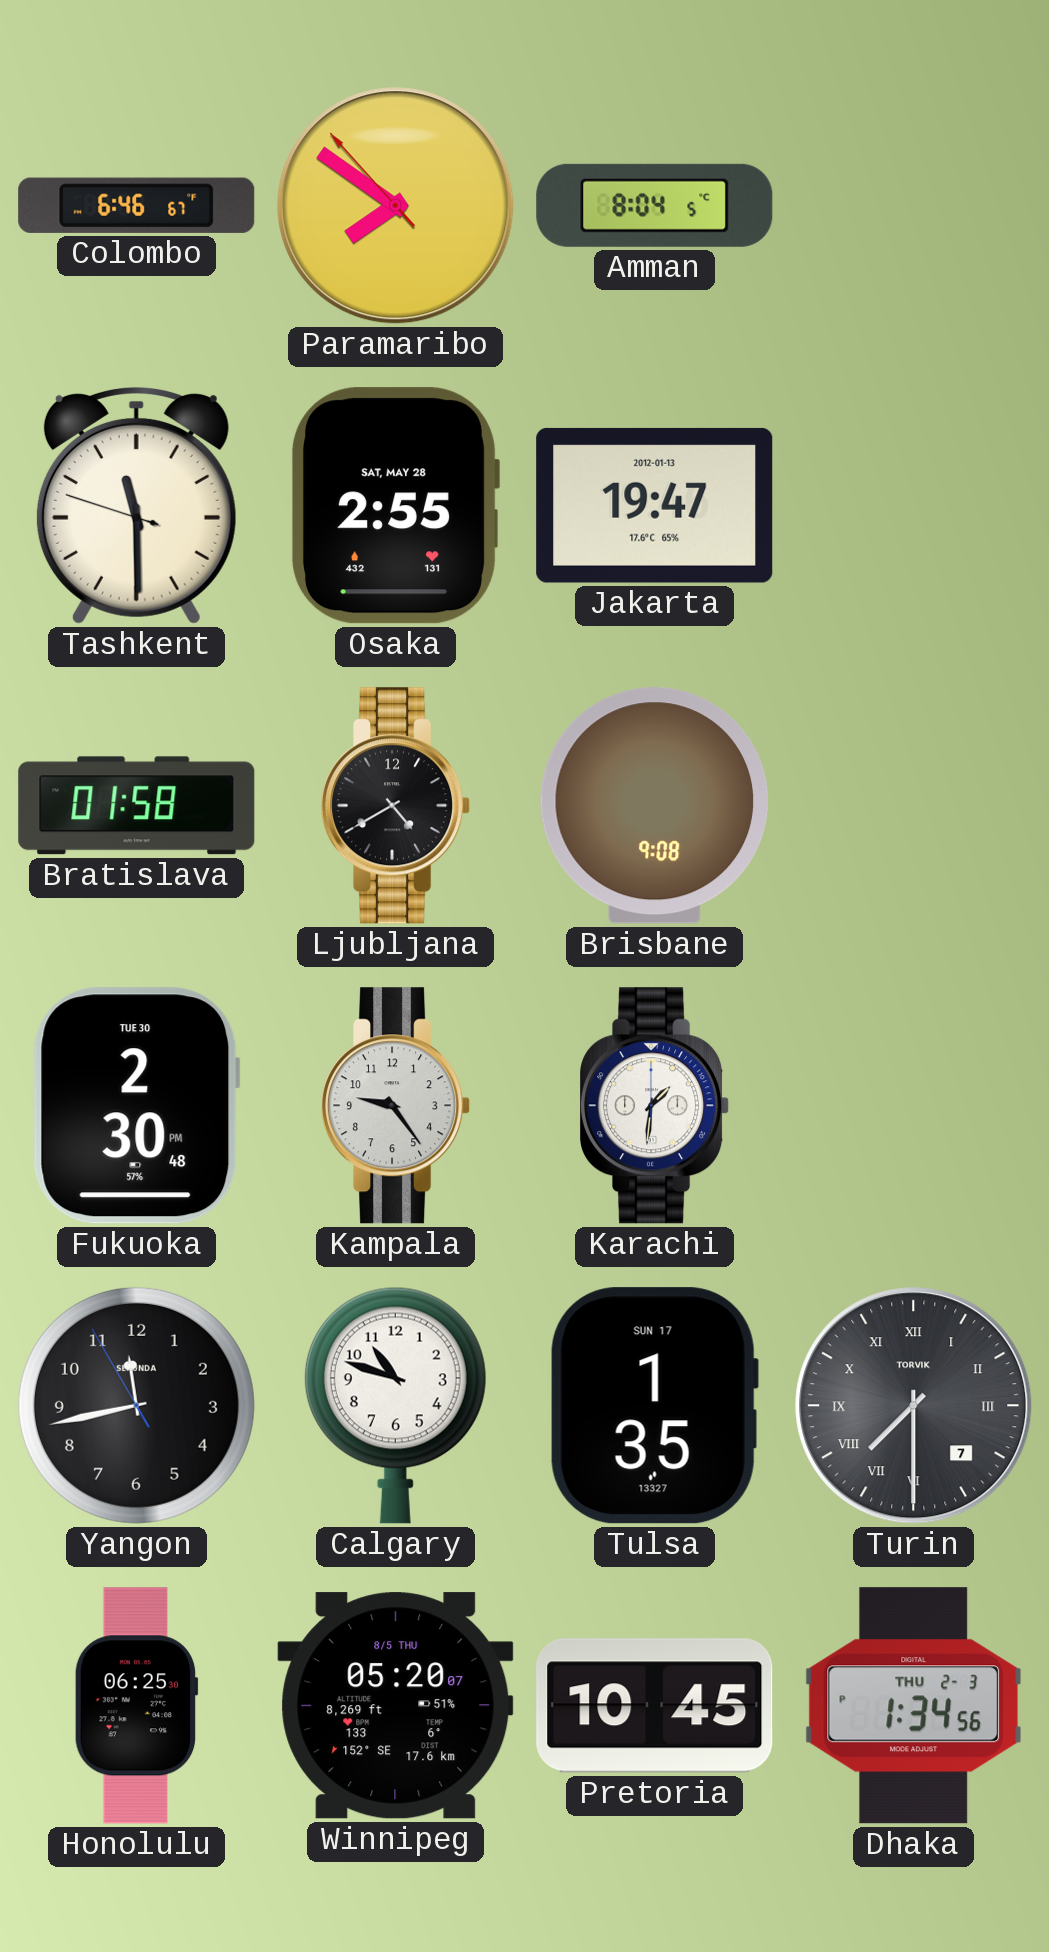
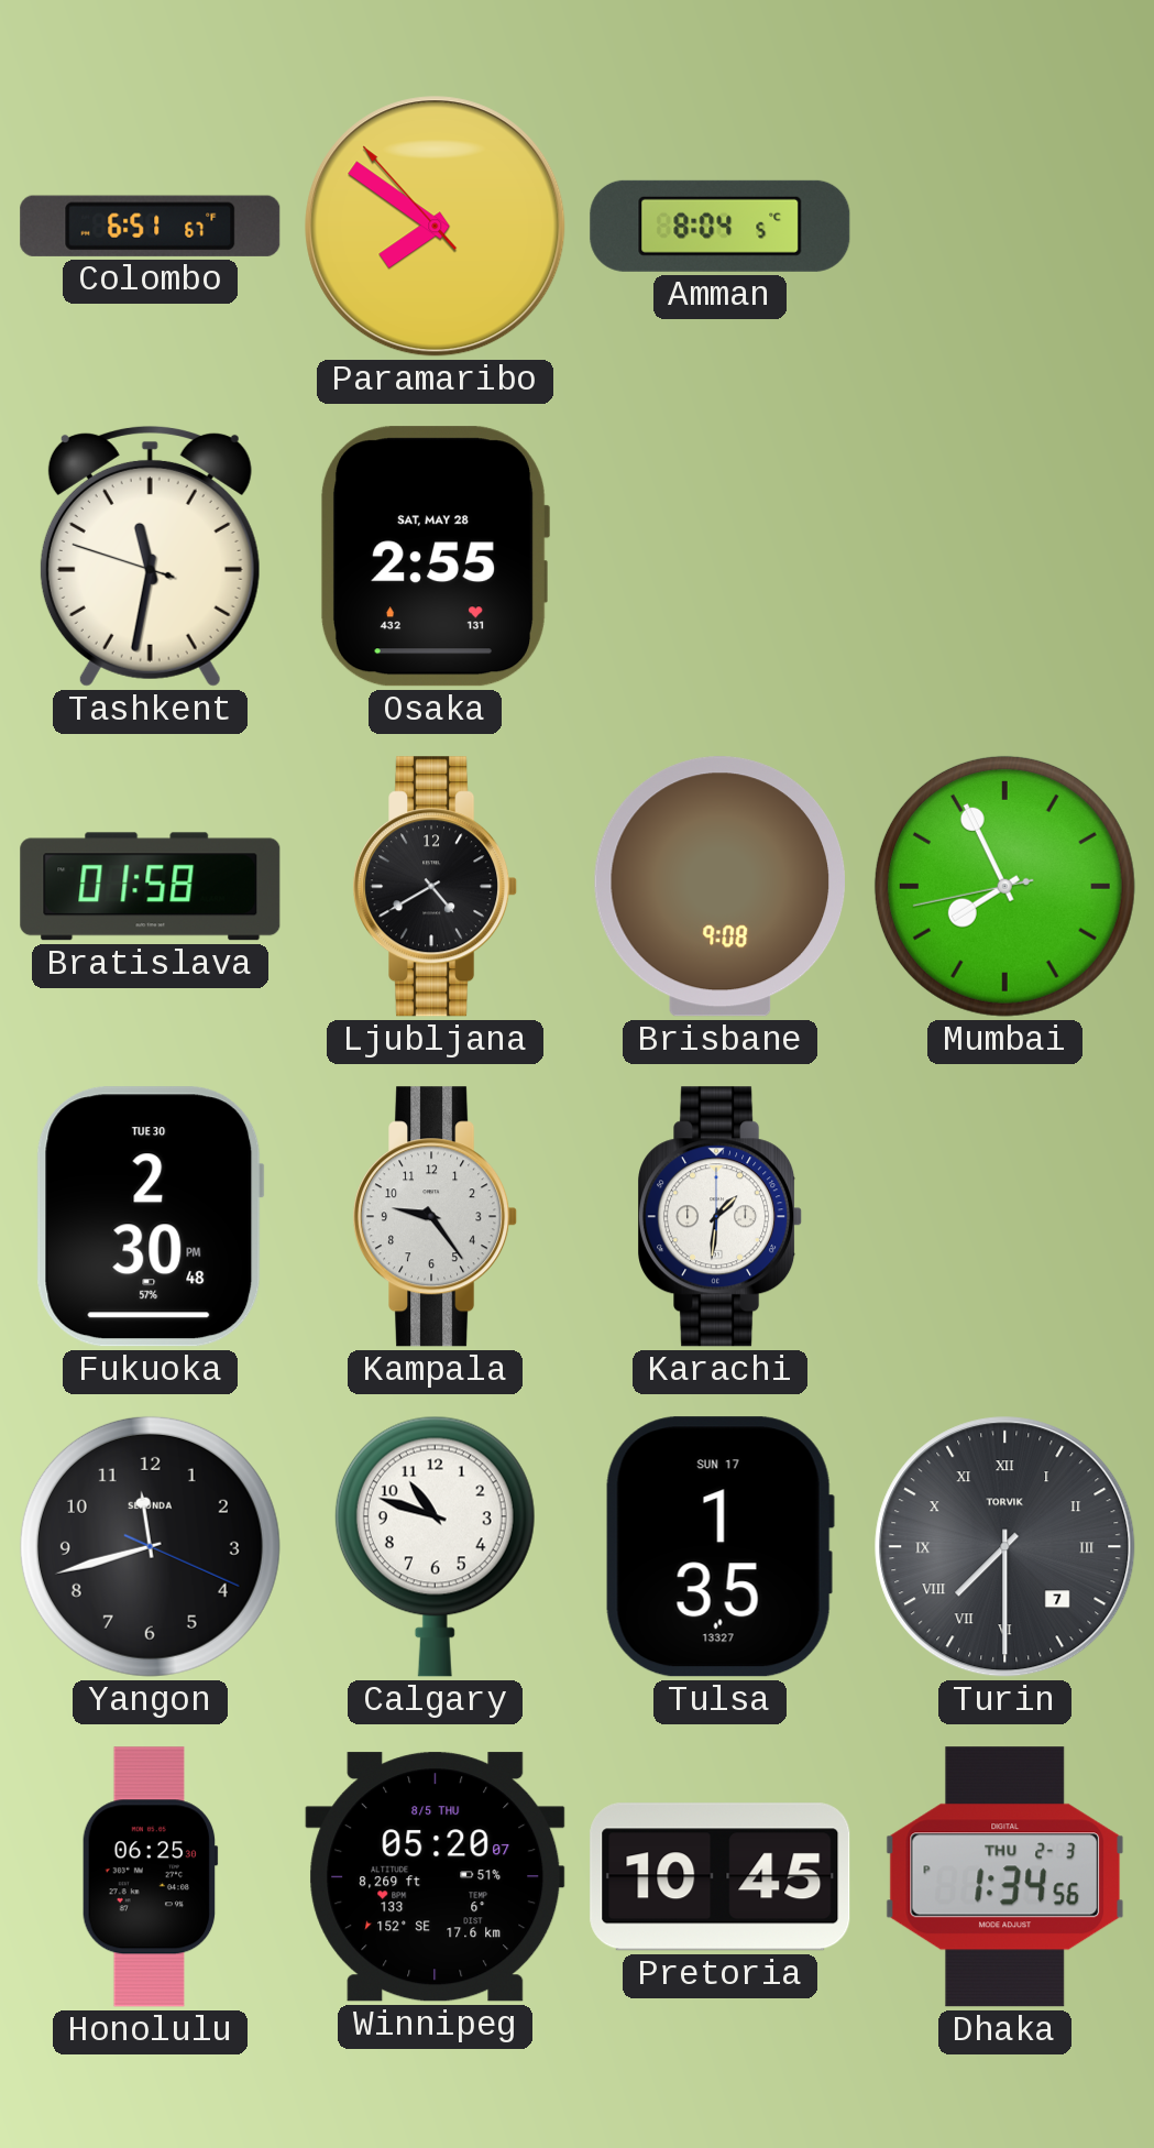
Colombo: 6:46 -> 6:51 (151, 226)
Tashkent: 11:29 -> 11:31 (150, 556)
Jakarta: 19:47 -> none (655, 505)
Mumbai: none -> 7:55 (1004, 886)
Yangon: 11:42:55 -> 11:42:19 (150, 1546)
